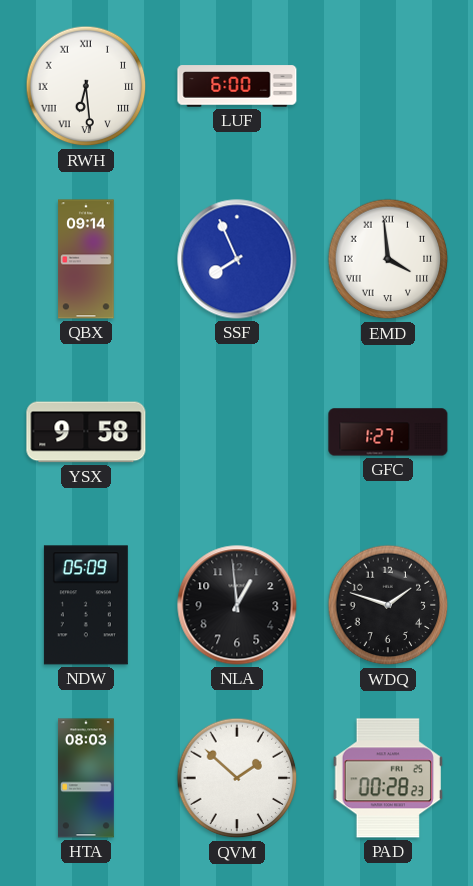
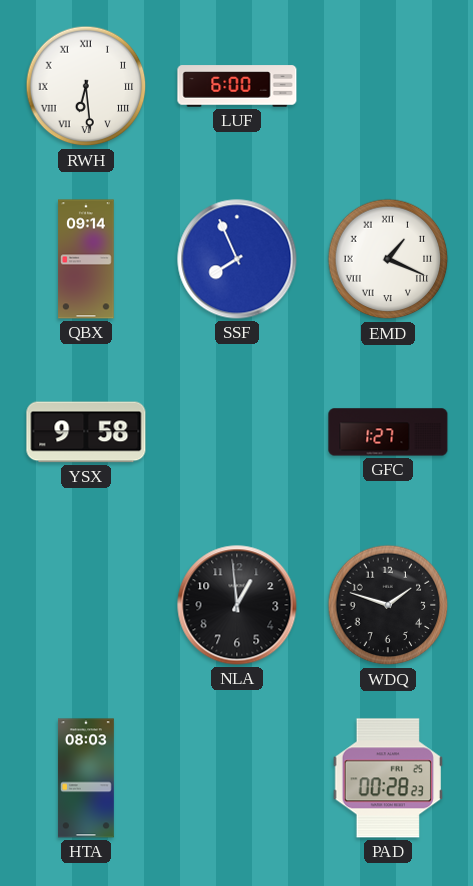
EMD: 3:59 -> 1:19 (388, 259)
NDW: 05:09 -> none (86, 605)
QVM: 1:52 -> none (237, 778)
